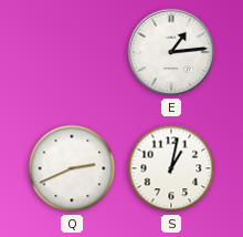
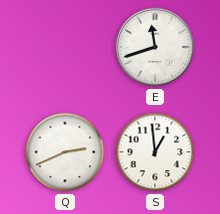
E: 1:14 -> 11:42 (155, 47)
S: 1:02 -> 12:59 (155, 152)
